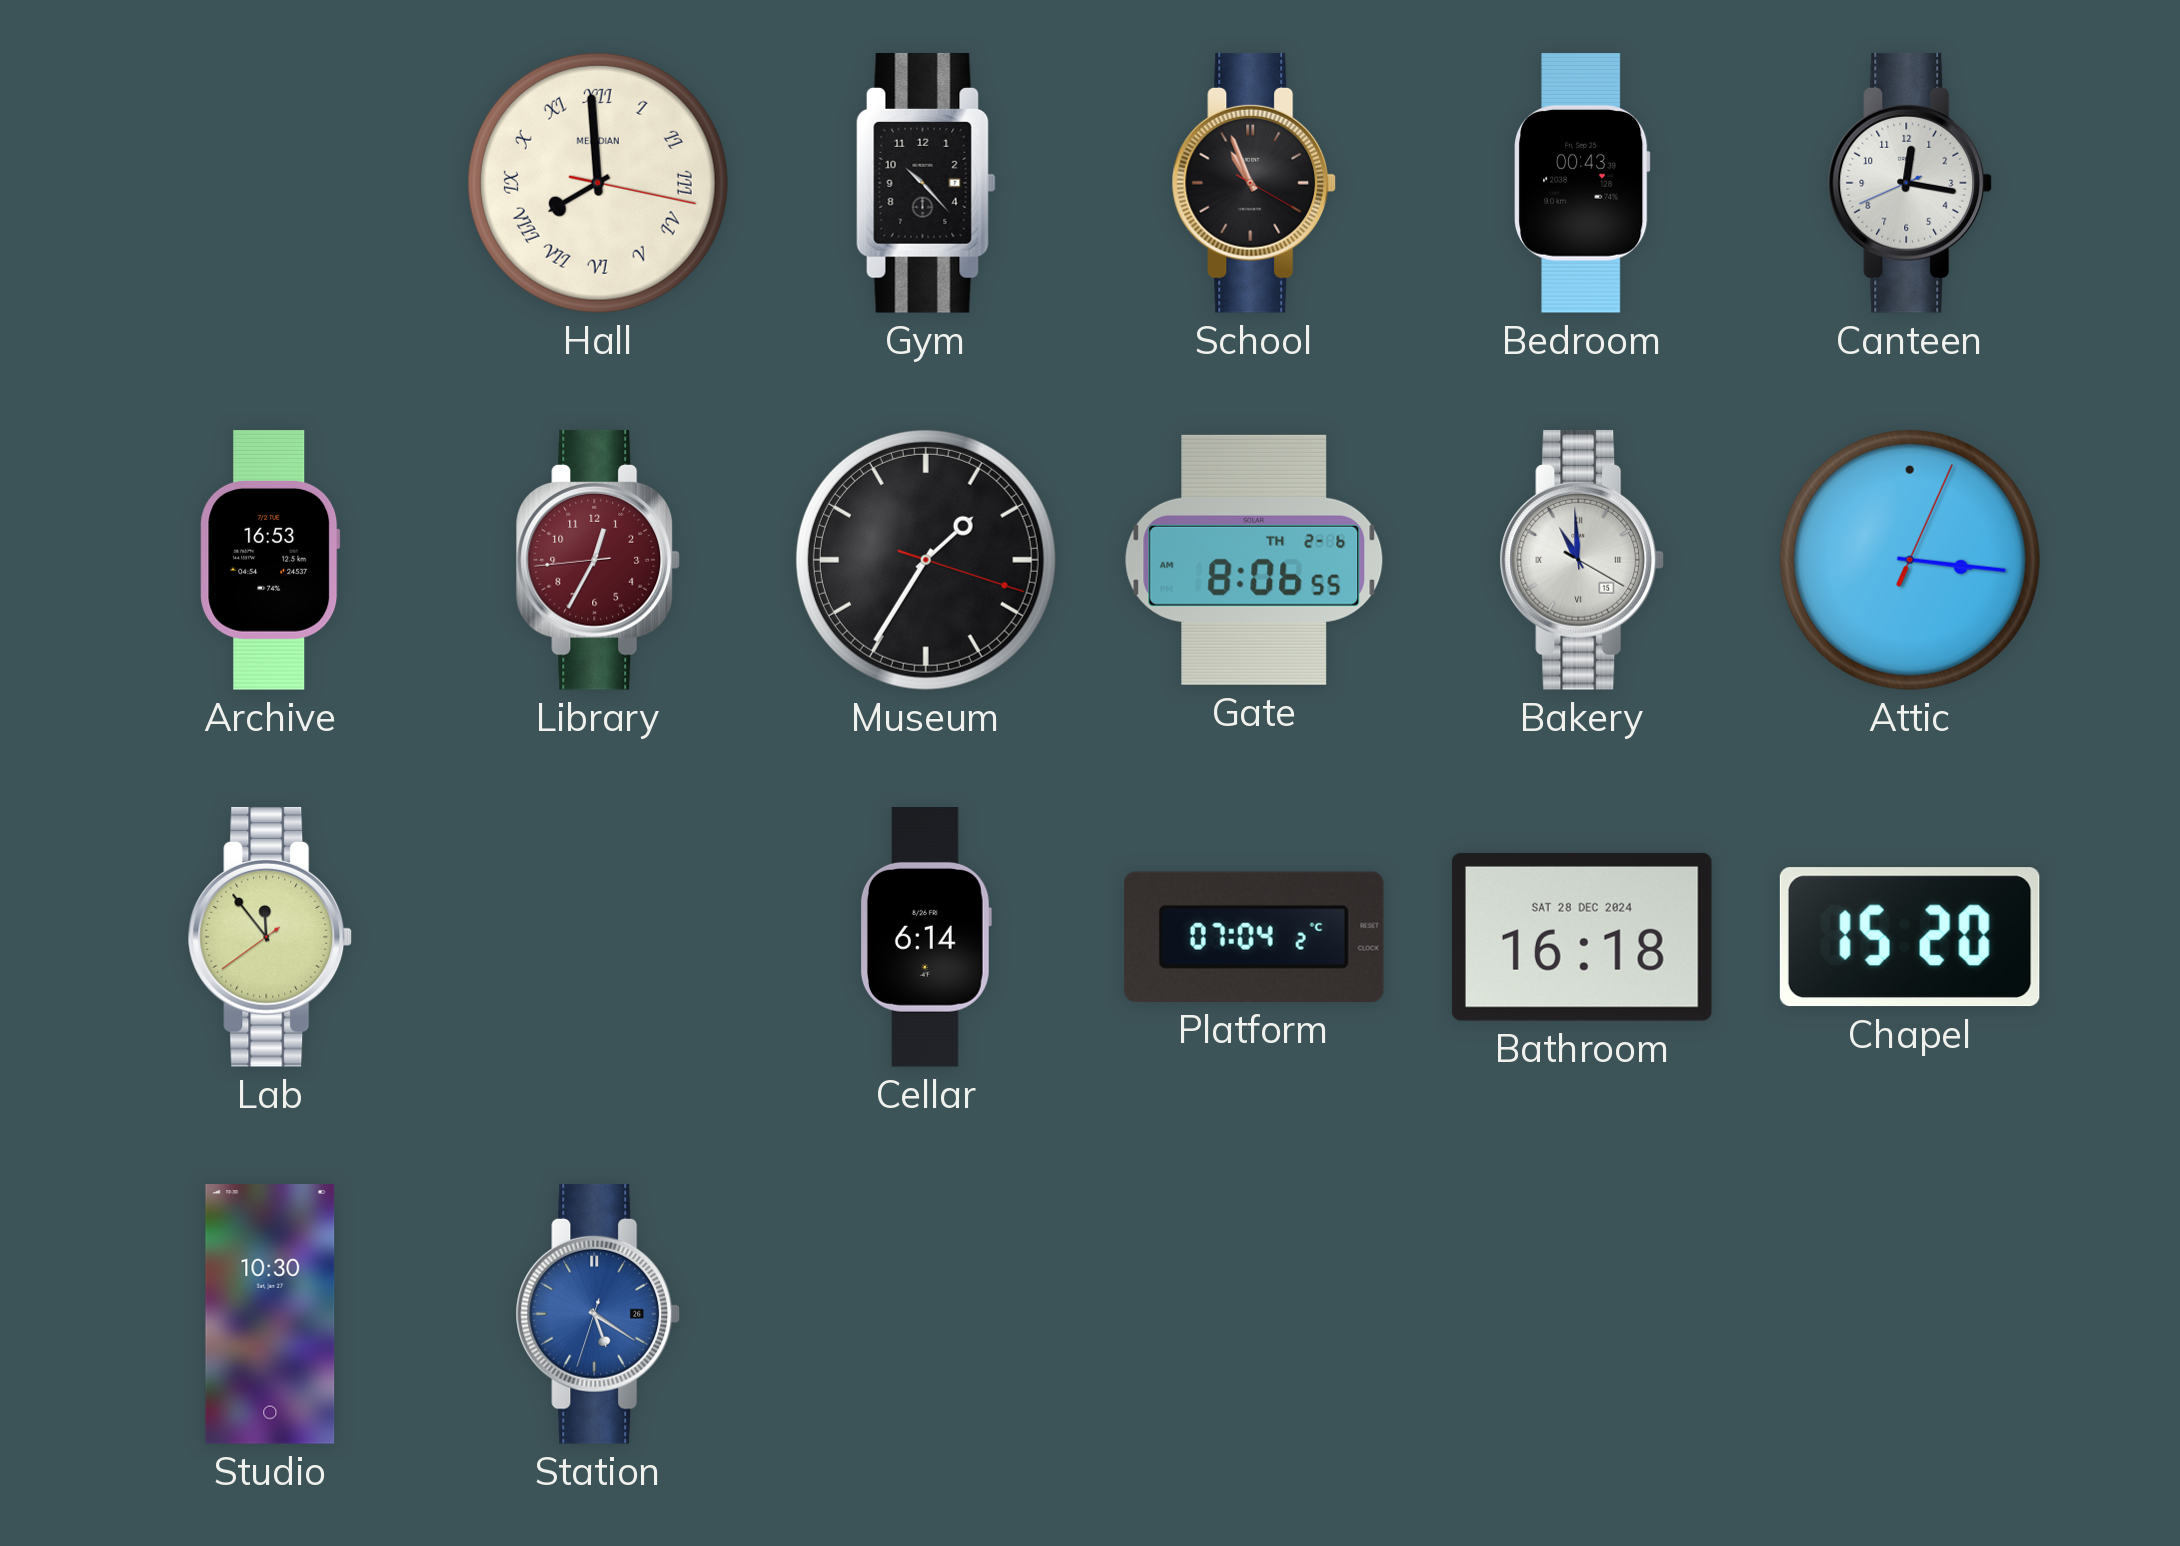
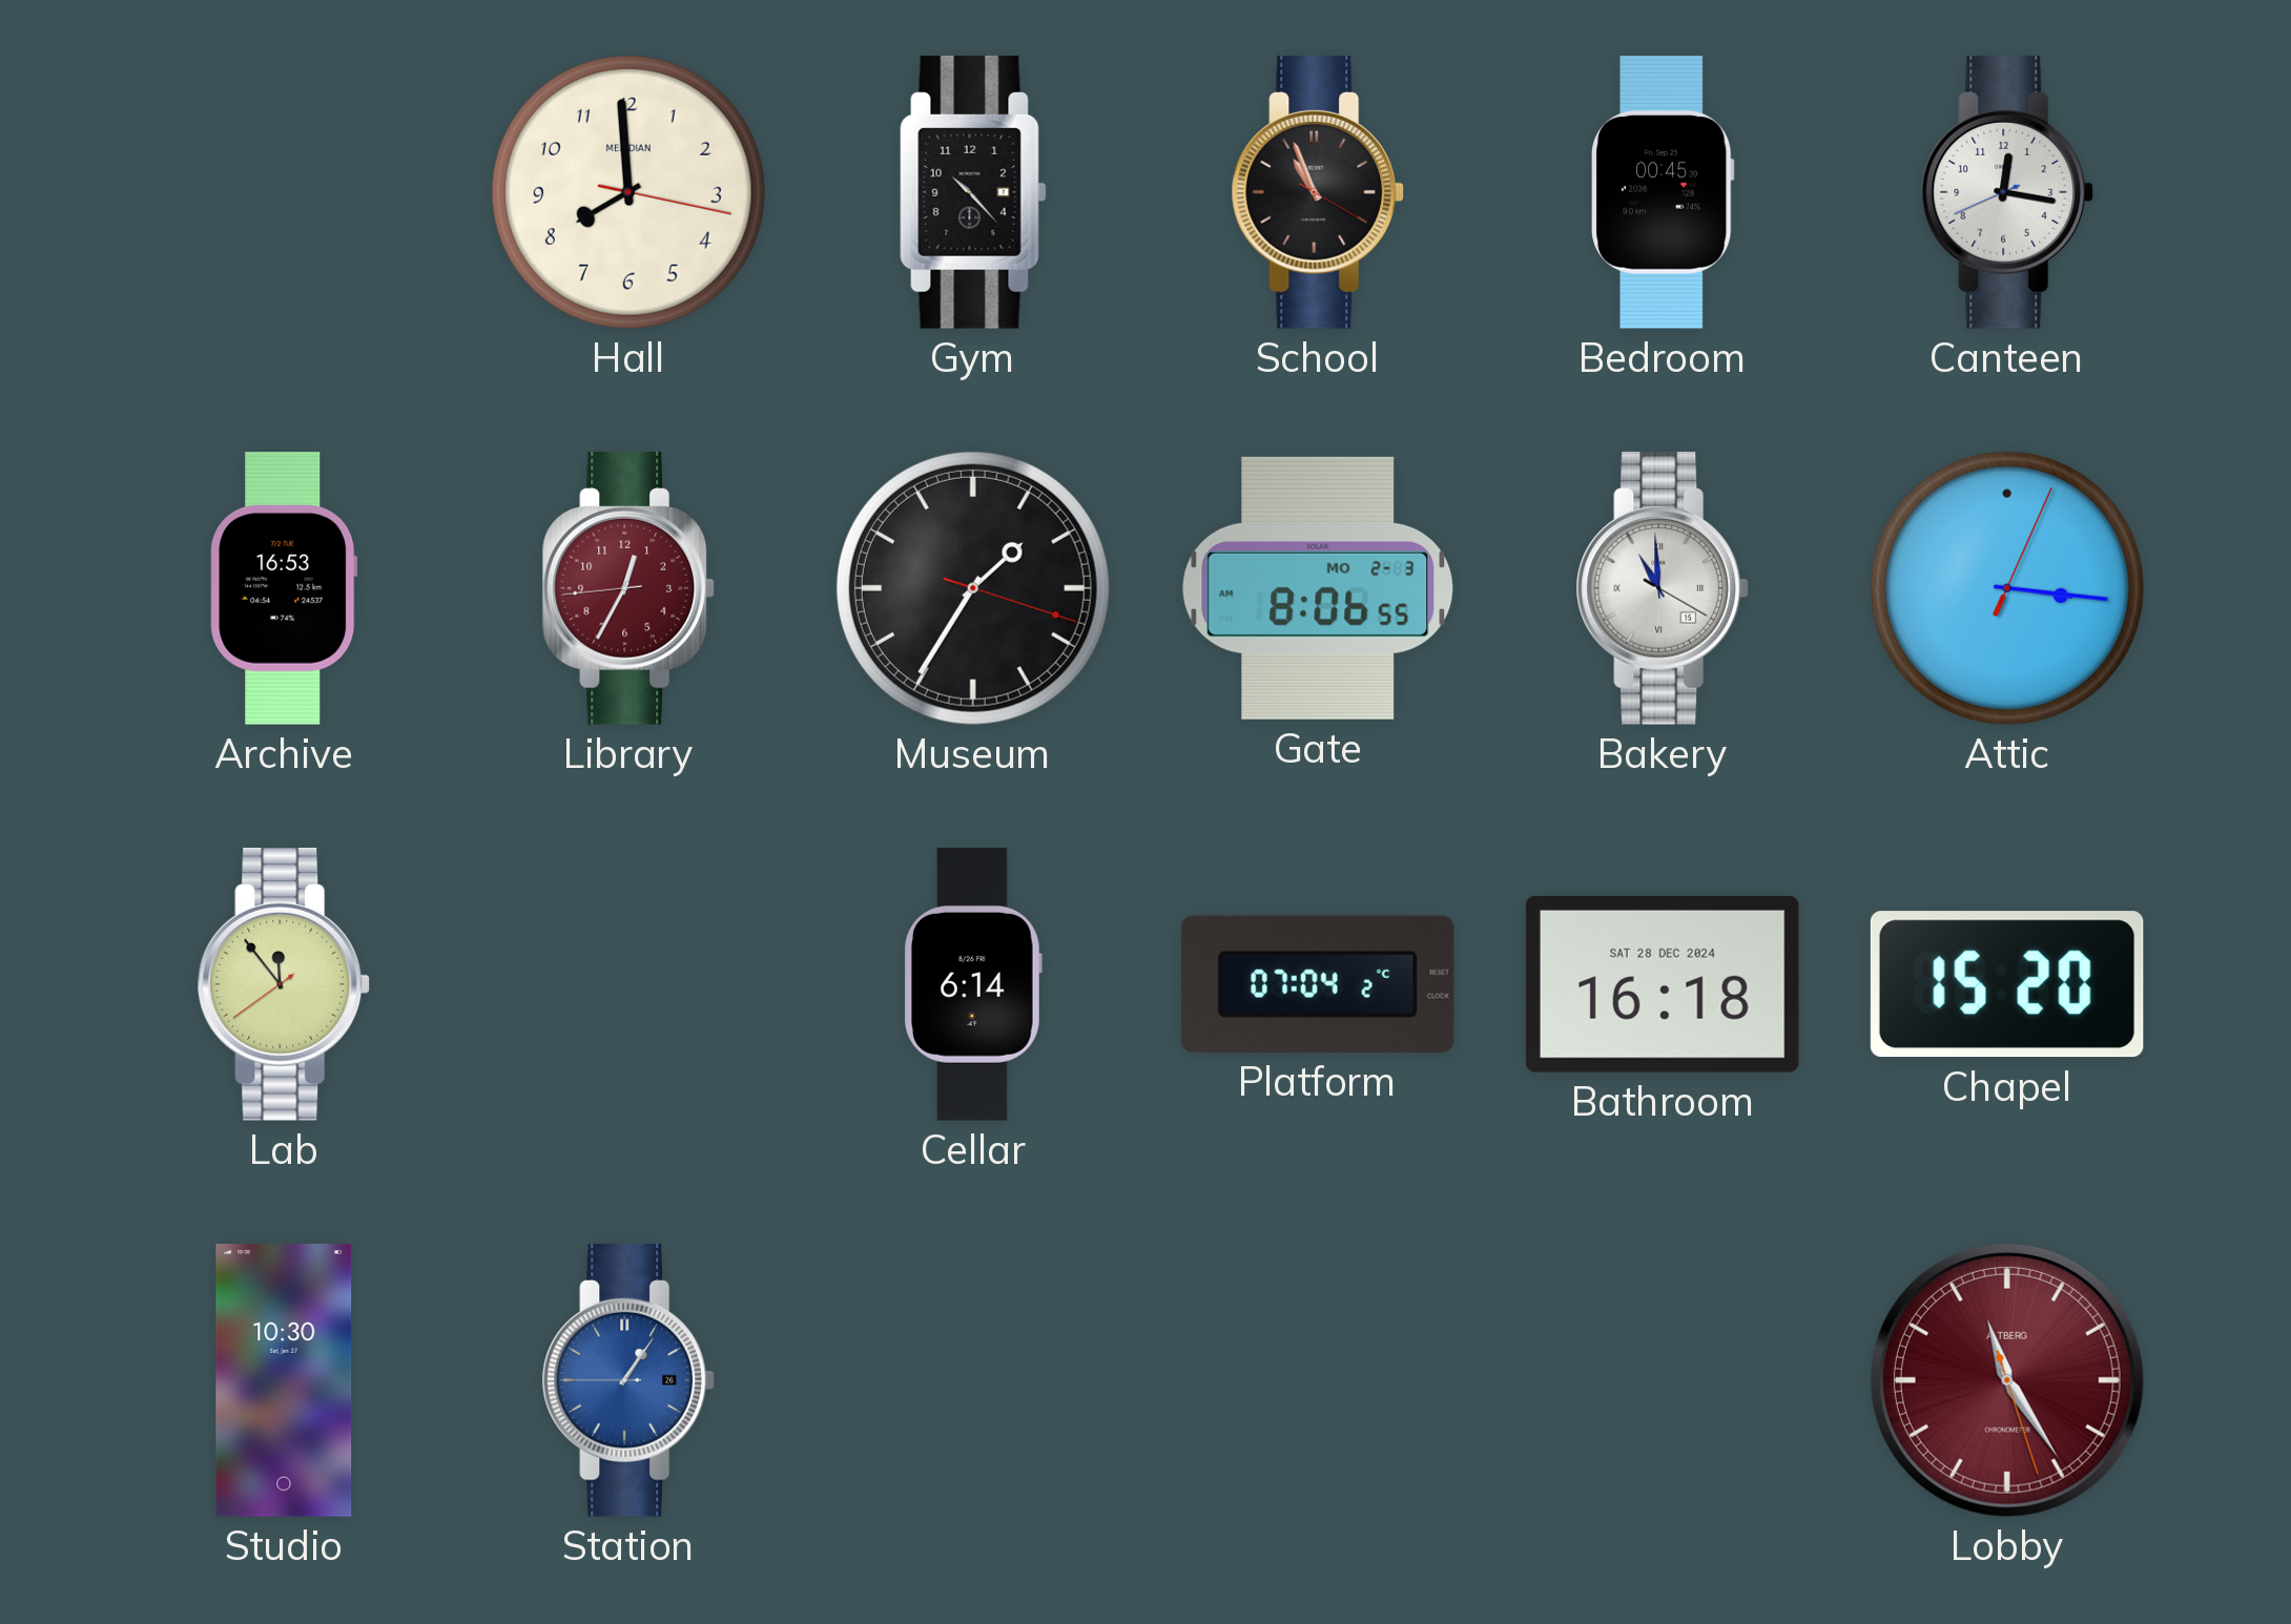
Hall numerals: Roman -> Arabic (628, 192)
Bedroom: 00:43 -> 00:45 (1663, 193)
Gate date: TH 2-6 -> MO 2-3 (1318, 588)
Station: 5:20 -> 1:05 (628, 1380)
Lobby: none -> 11:24 (2007, 1380)
